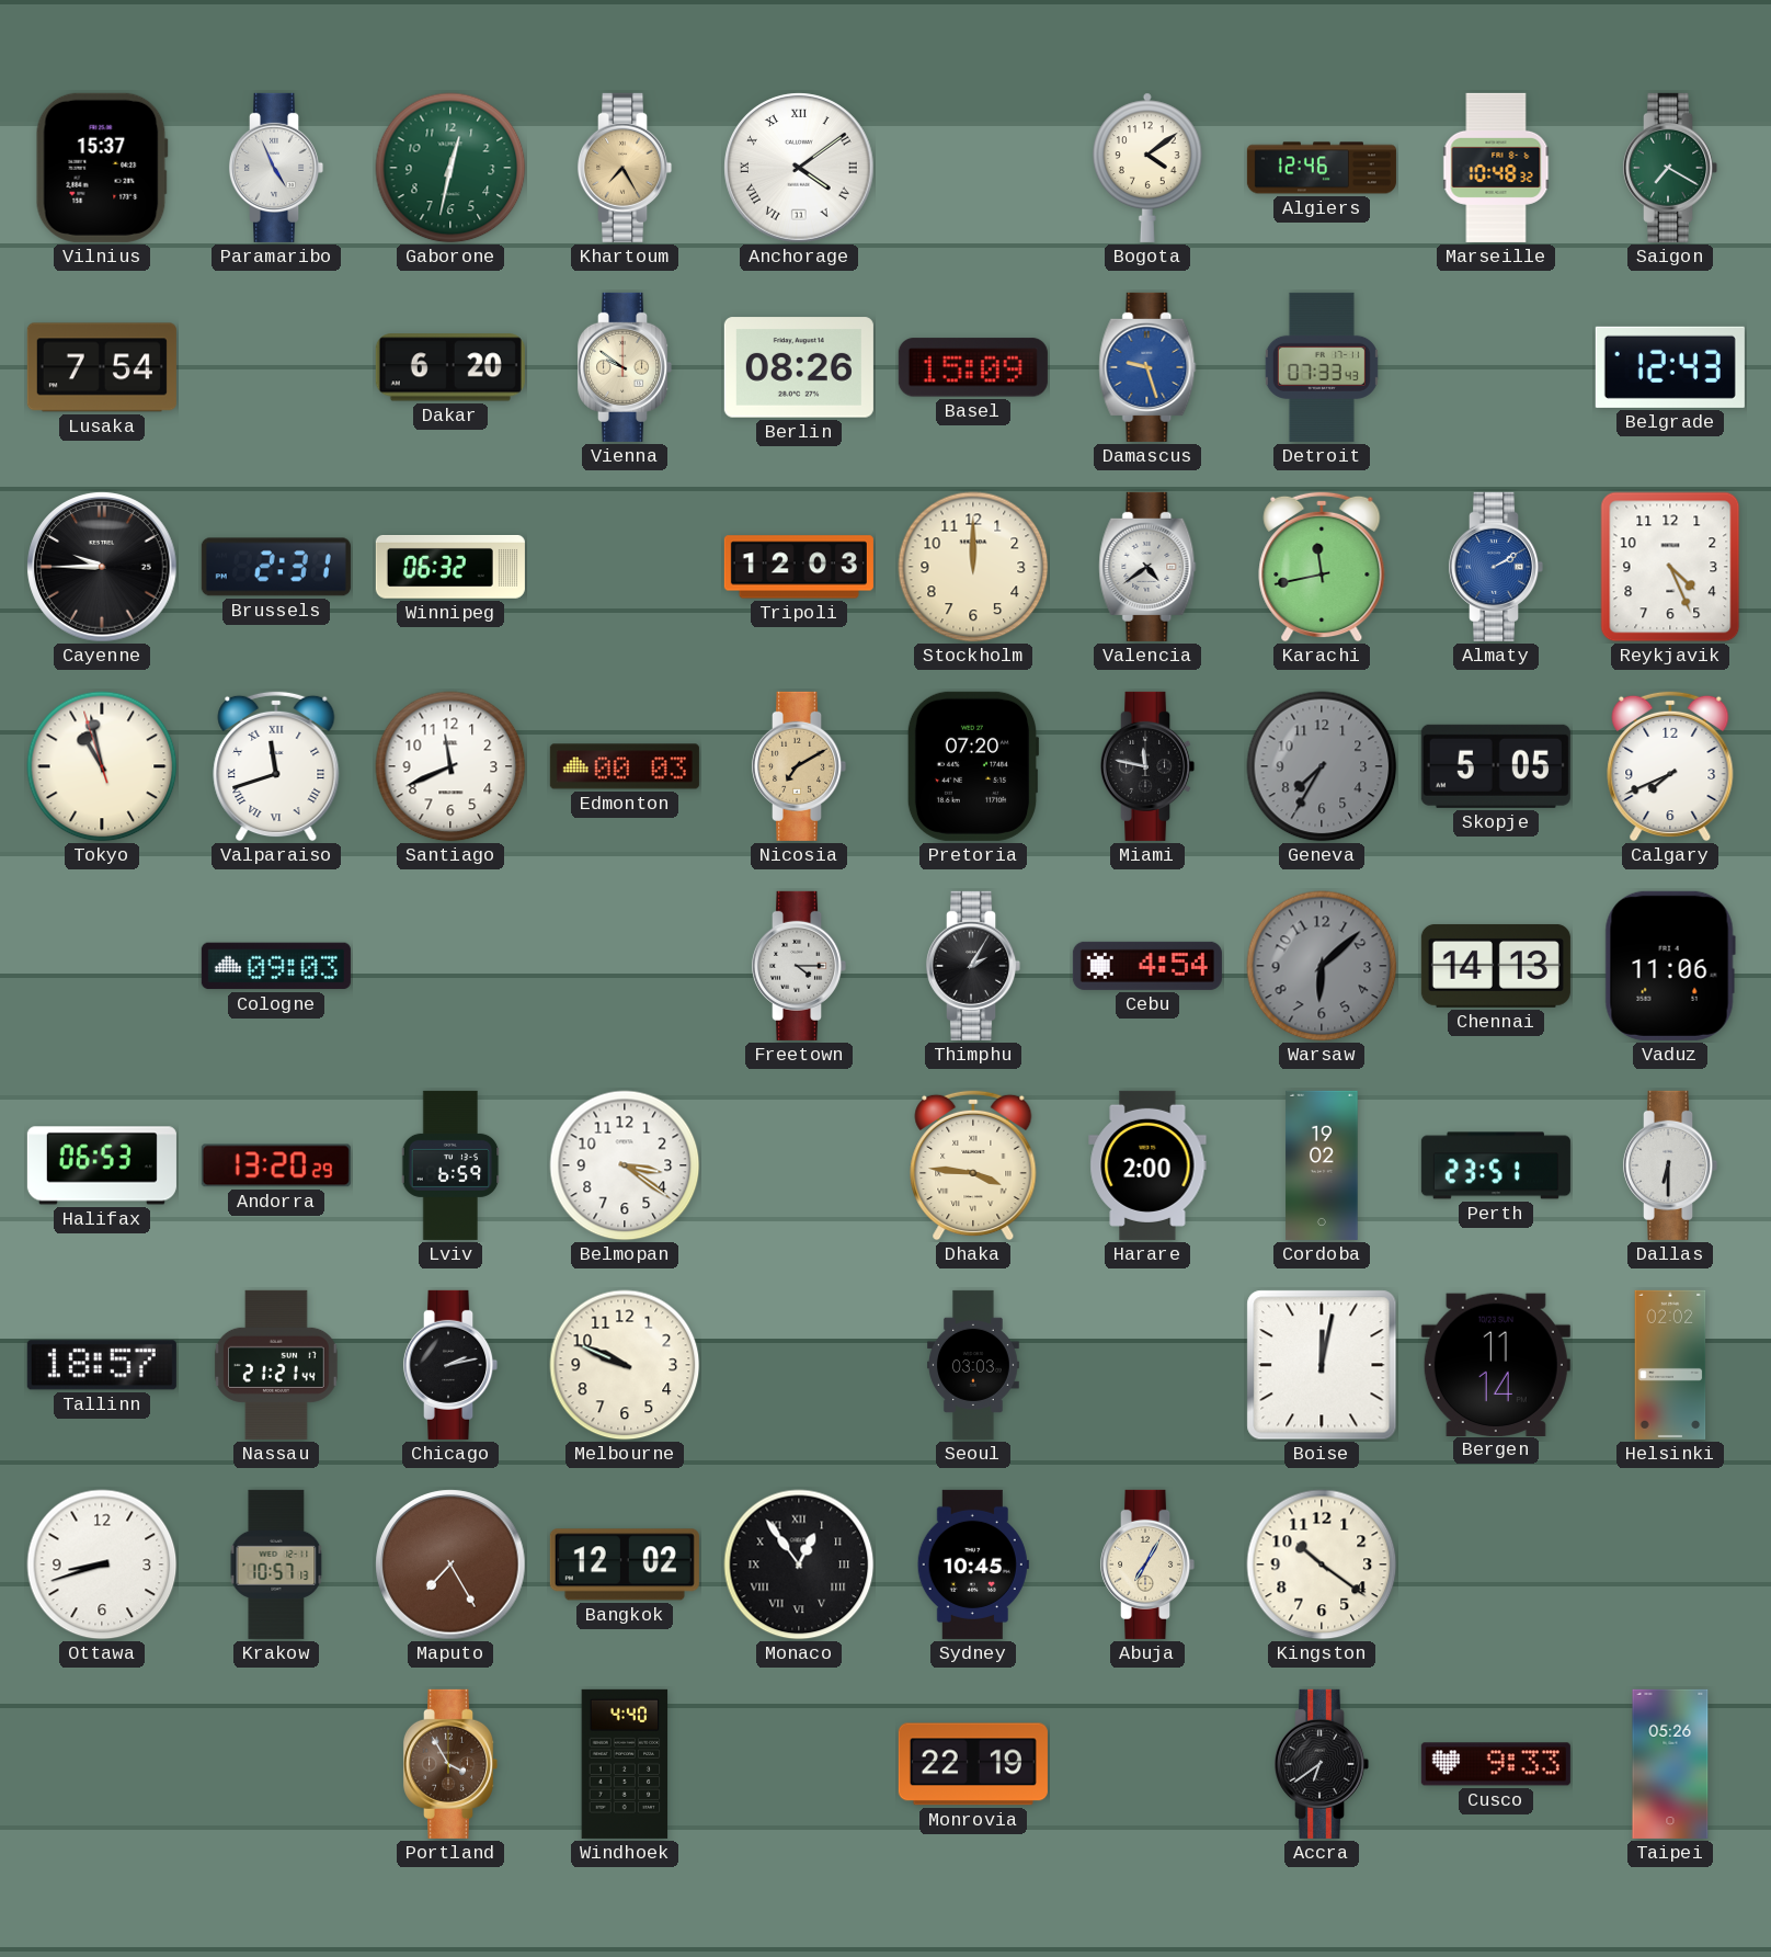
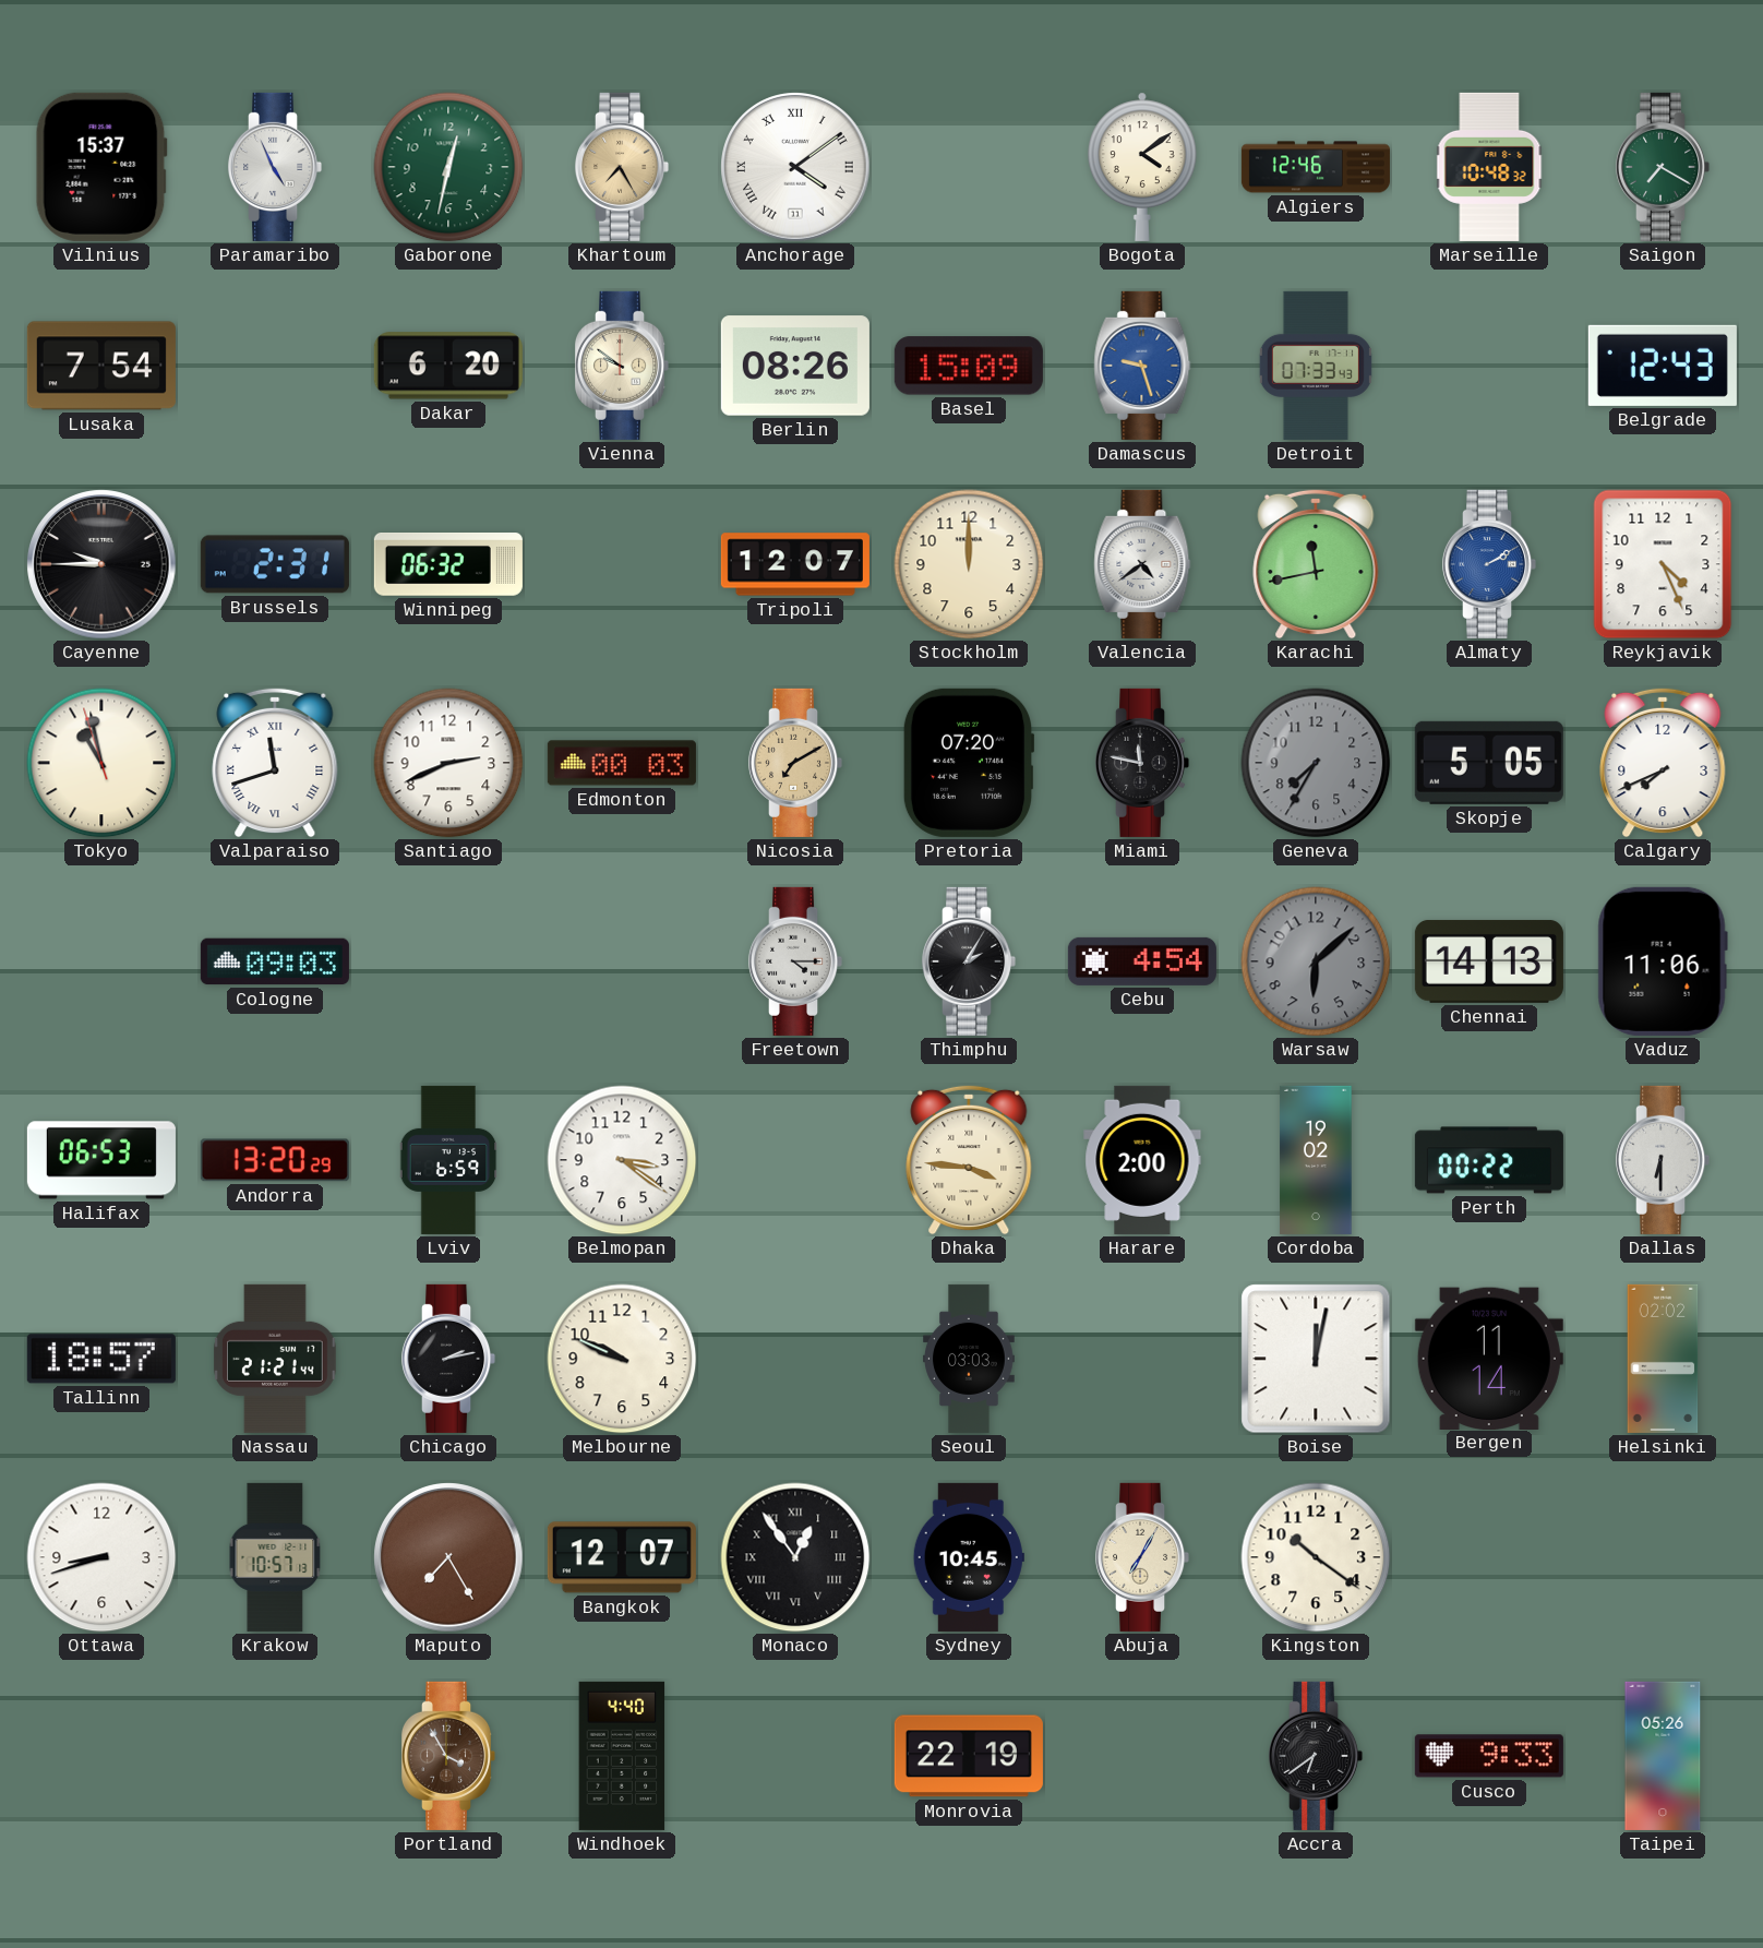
Tripoli: 12:03 -> 12:07 (795, 564)
Santiago: 11:41 -> 2:41 (448, 763)
Perth: 23:51 -> 00:22 (1489, 1160)
Bangkok: 12:02 -> 12:07 (622, 1557)
